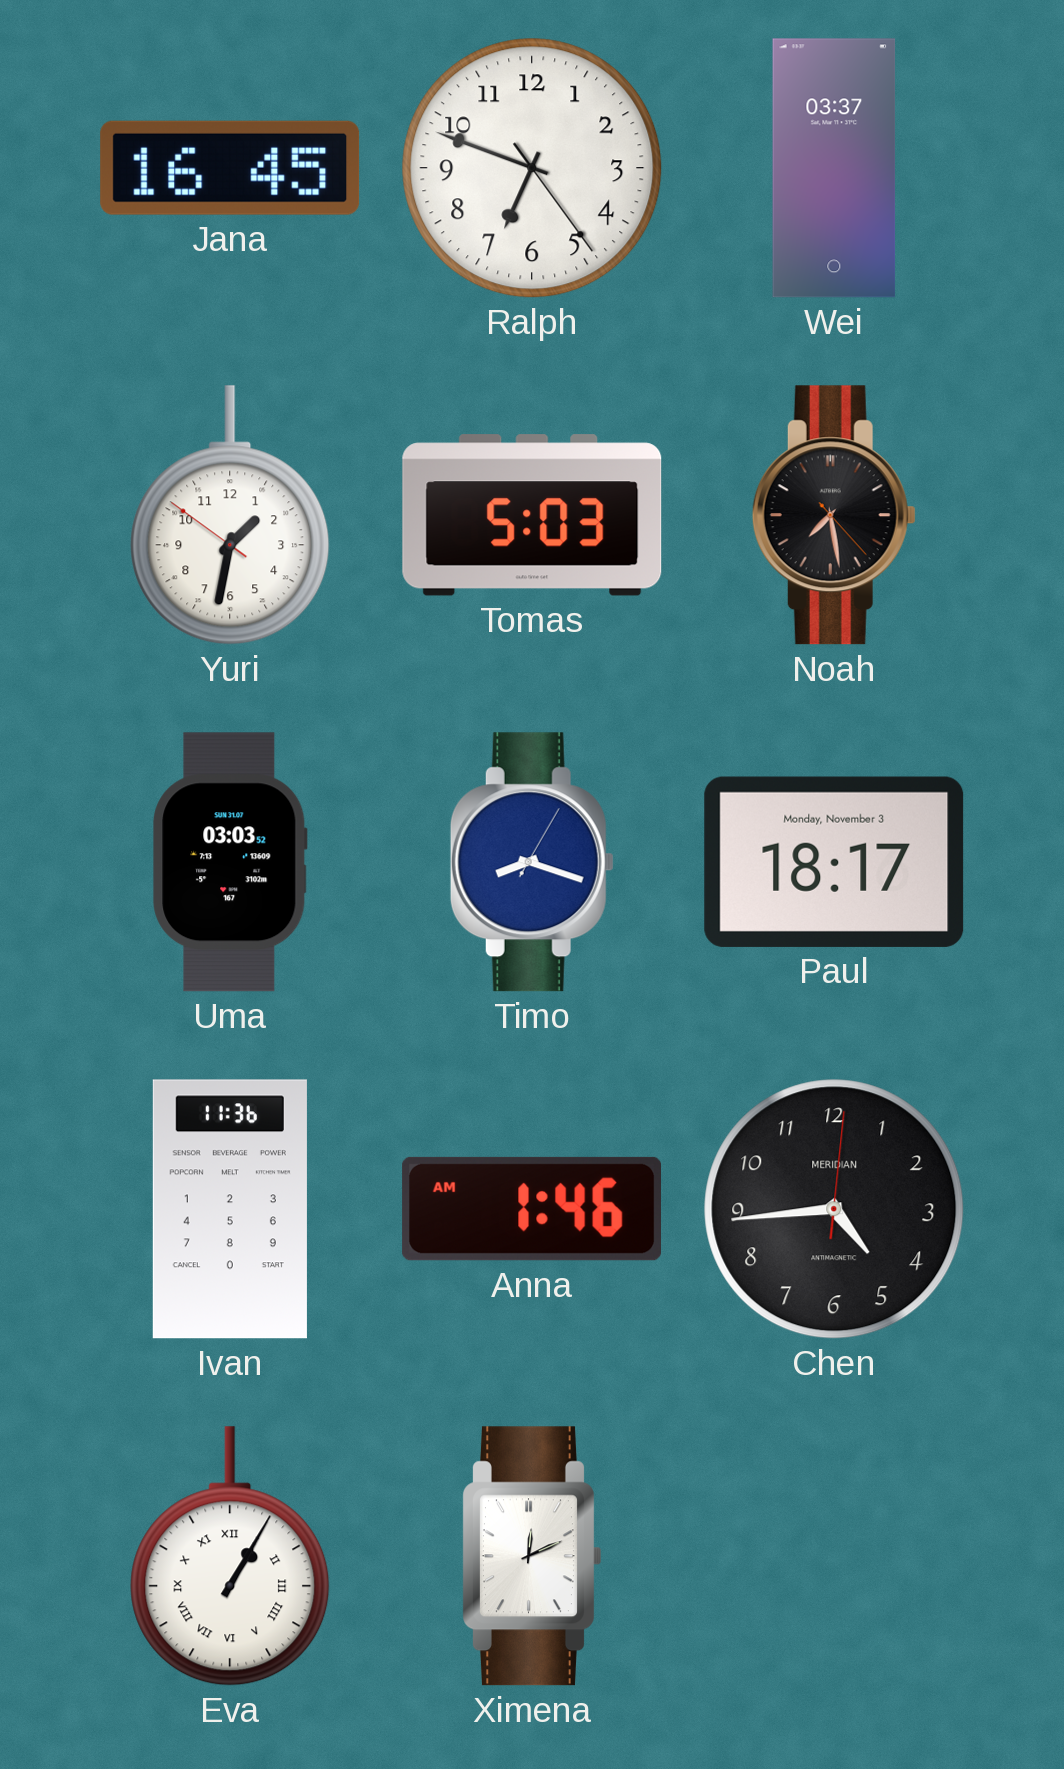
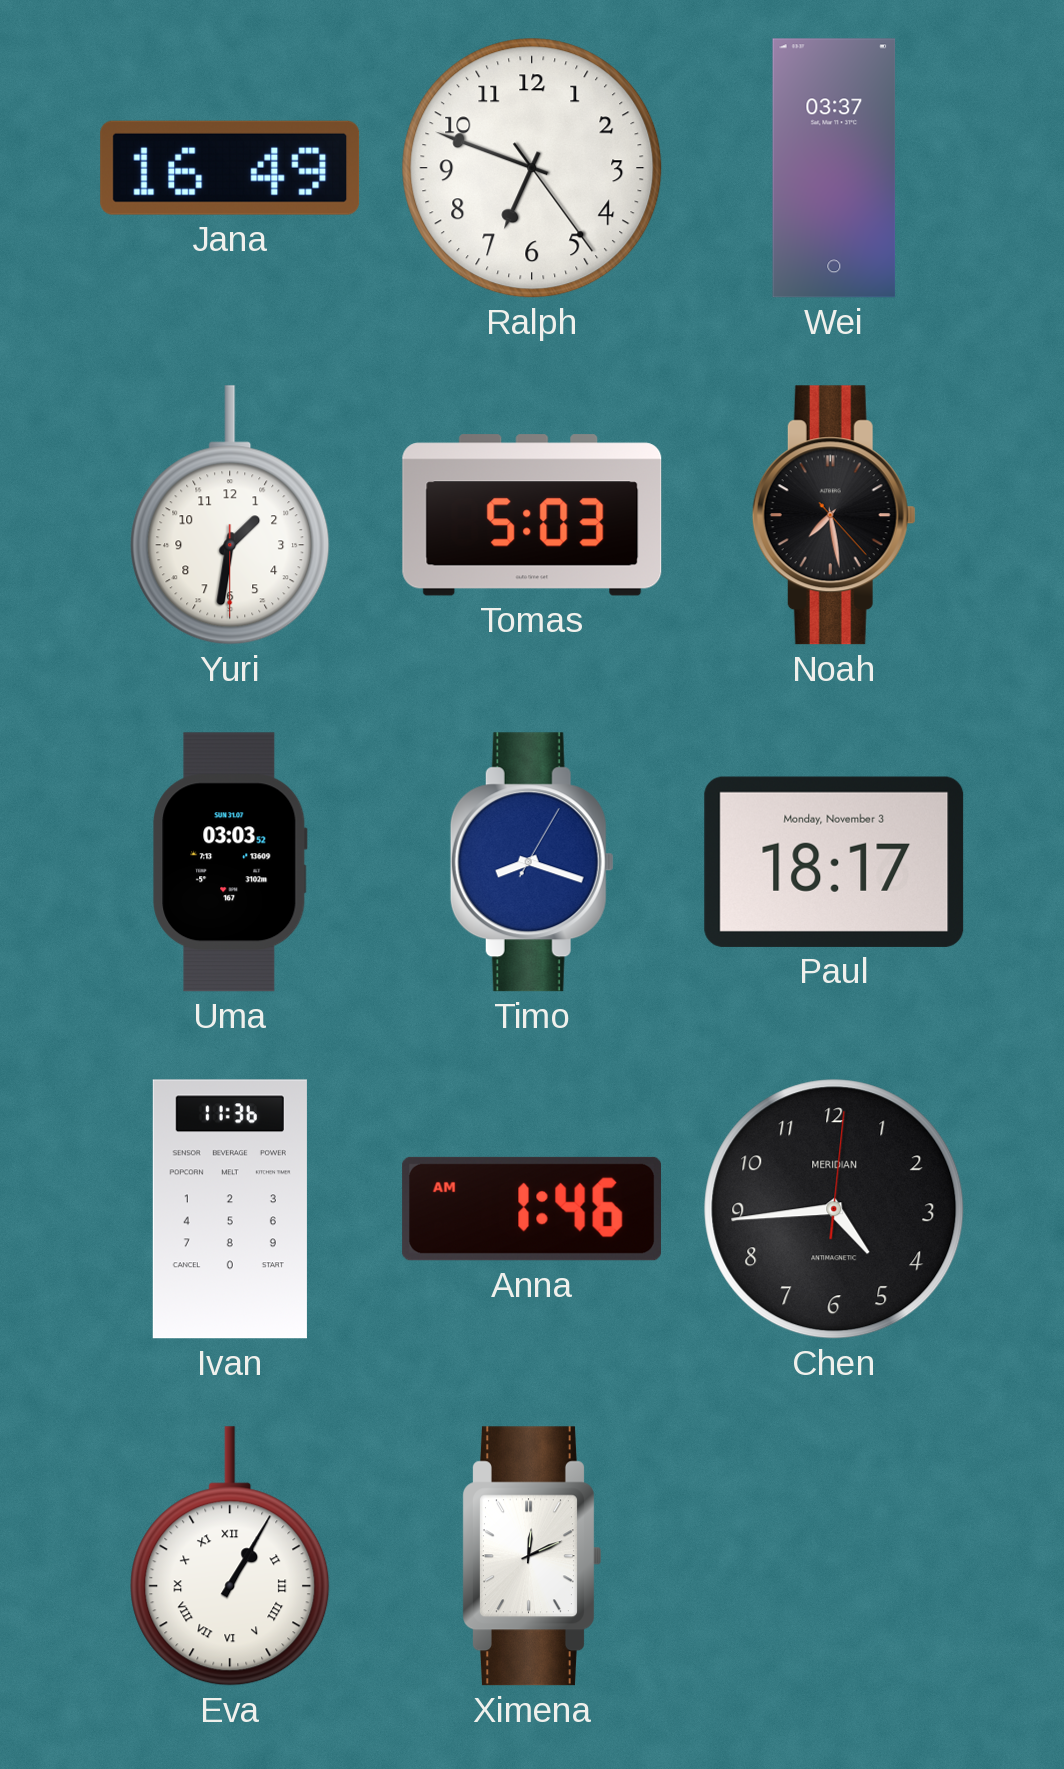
Jana: 16:45 -> 16:49 (230, 168)
Yuri: 1:31:51 -> 1:31:30 (230, 515)
